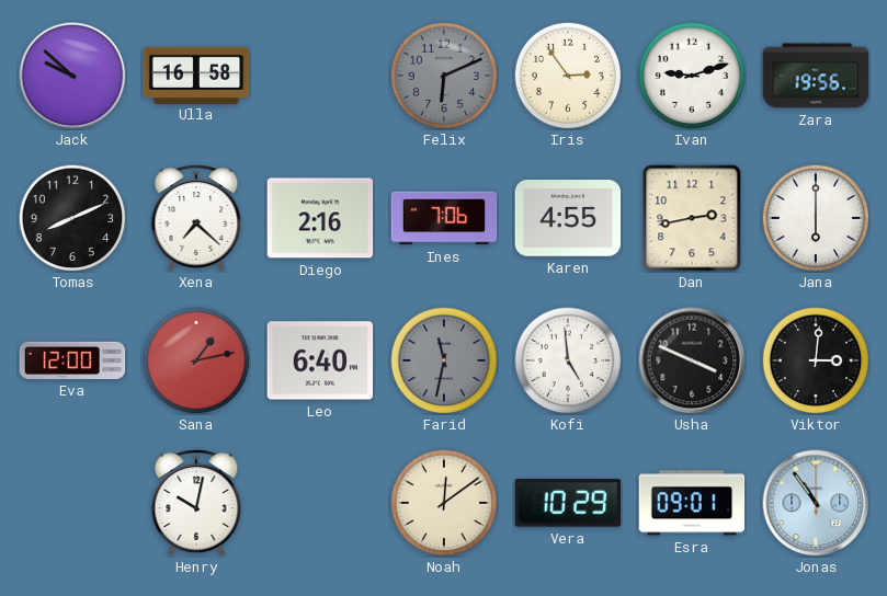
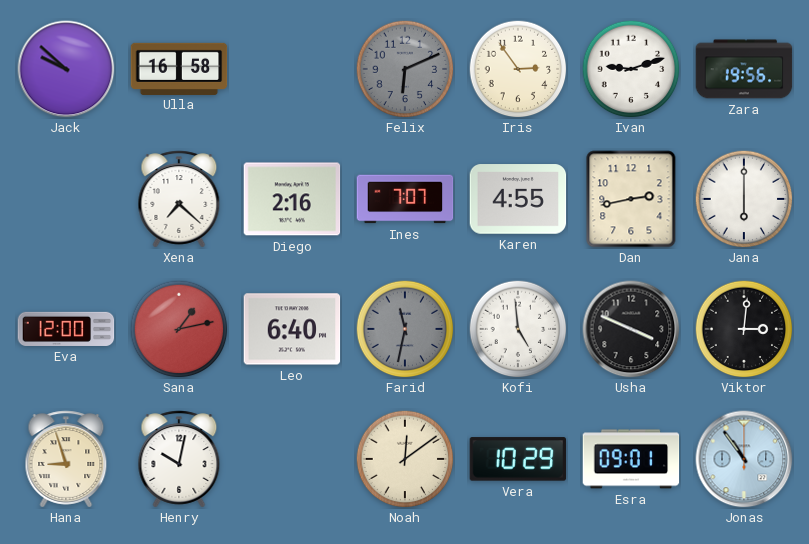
Tomas: 8:11 -> none (72, 218)
Ines: 7:06 -> 7:07 (405, 199)
Hana: none -> 8:57 (66, 459)
